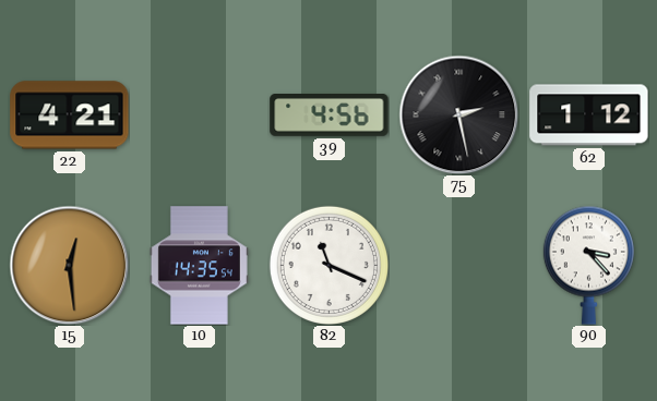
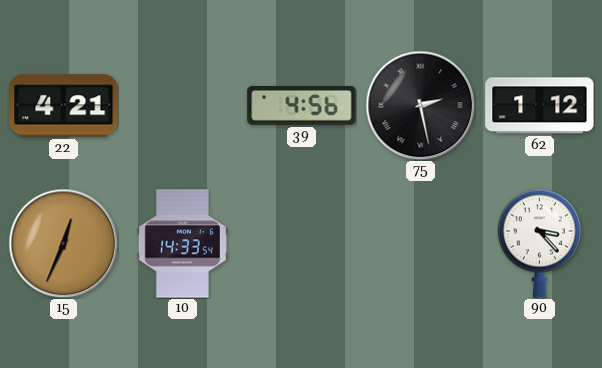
15: 12:29 -> 12:34 (63, 243)
10: 14:35 -> 14:33 (182, 244)
82: 11:19 -> none (329, 265)
